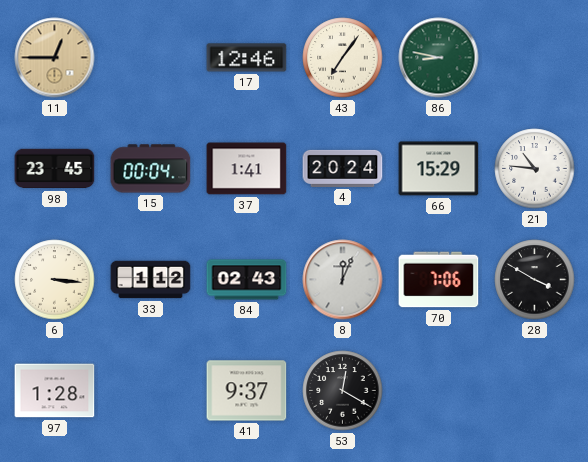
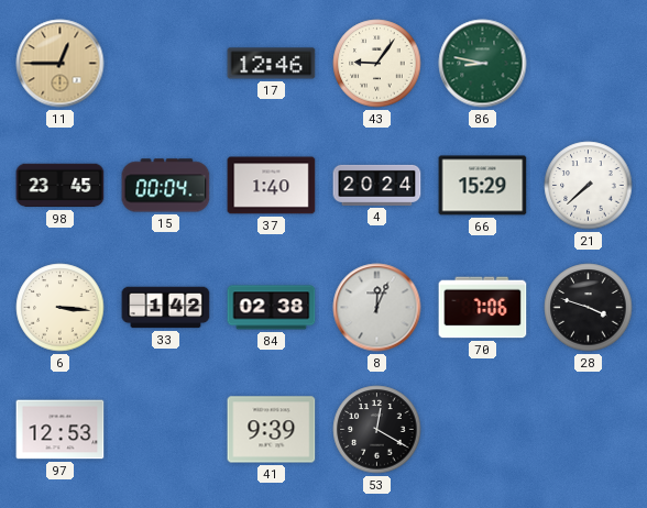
43: 7:06 -> 9:06 (377, 64)
37: 1:41 -> 1:40 (272, 186)
21: 10:46 -> 7:38 (589, 186)
33: 1:12 -> 1:42 (166, 308)
84: 02:43 -> 02:38 (272, 308)
28: 3:50 -> 3:48 (589, 308)
97: 1:28 -> 12:53 (61, 430)
41: 9:37 -> 9:39 (272, 430)
